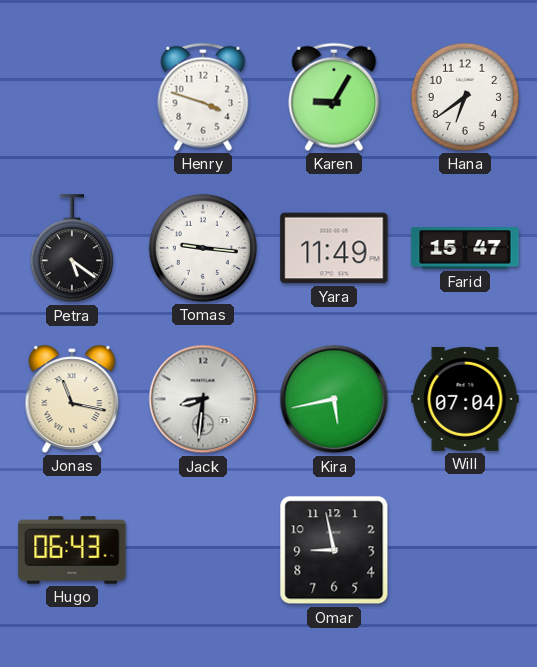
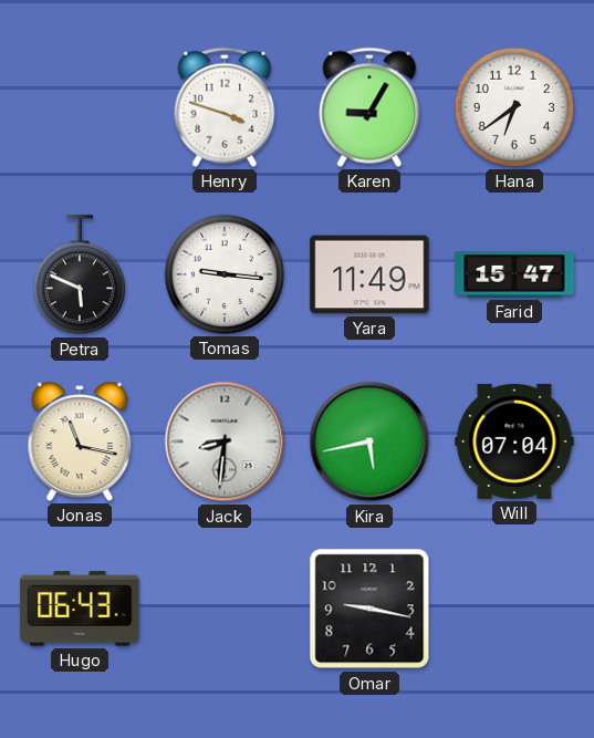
Petra: 5:21 -> 5:49 (80, 276)
Omar: 8:58 -> 9:17 (369, 609)
